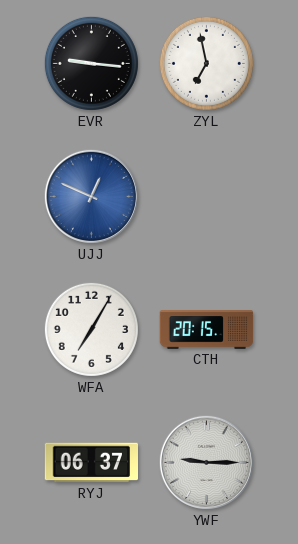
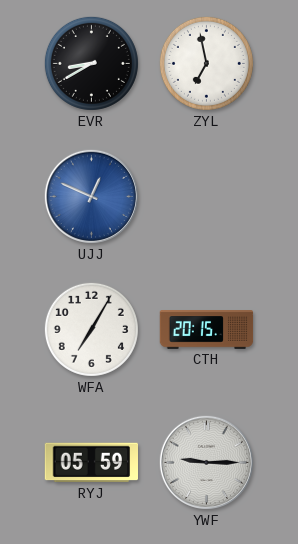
EVR: 9:16 -> 8:40 (91, 63)
RYJ: 06:37 -> 05:59 (91, 463)
